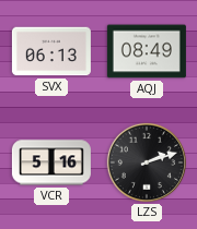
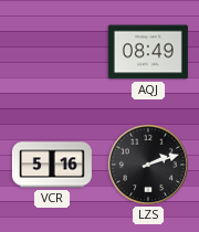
SVX: 06:13 -> none (51, 51)
